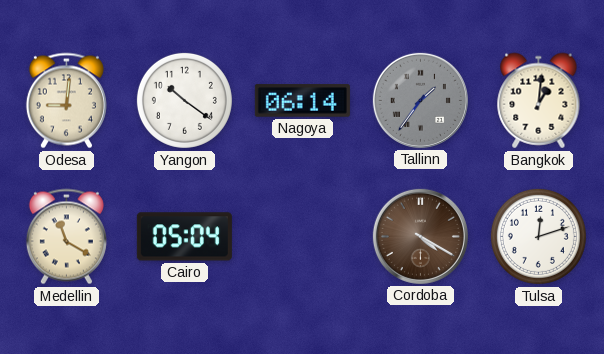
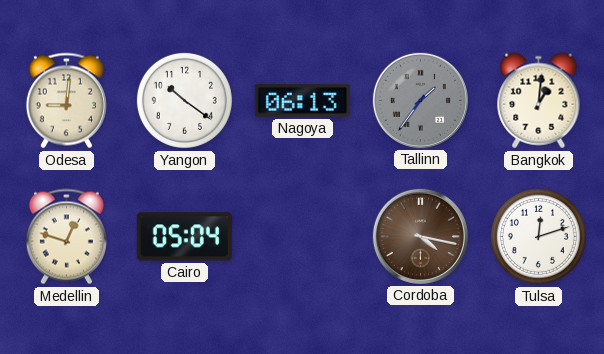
Nagoya: 06:14 -> 06:13 (302, 101)
Medellin: 11:20 -> 12:48 (66, 237)
Cordoba: 4:20 -> 4:17 (420, 236)
